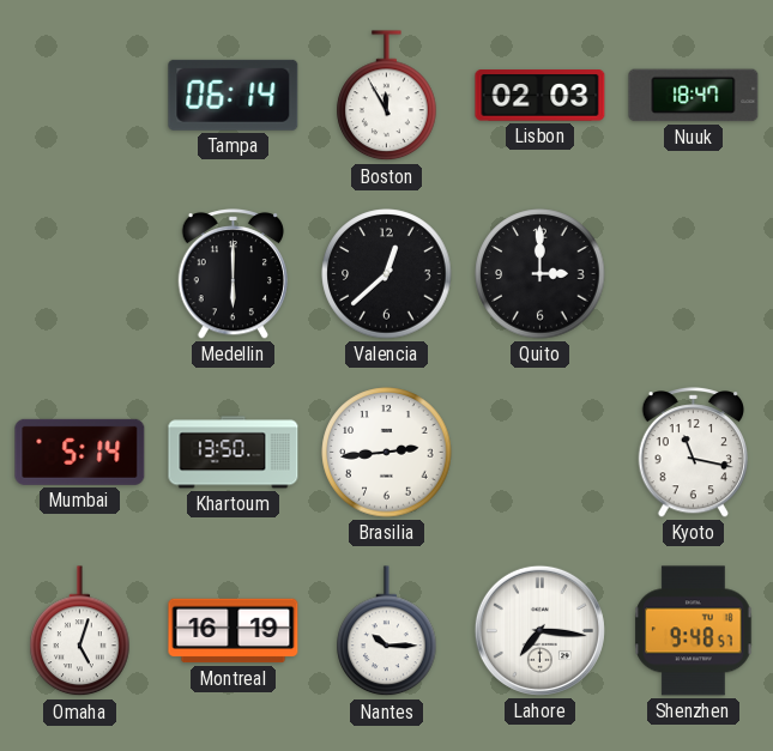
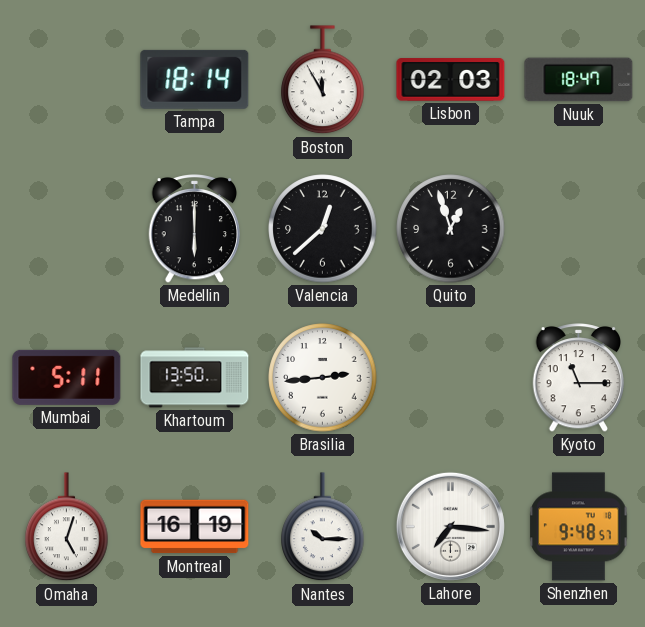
Tampa: 06:14 -> 18:14 (195, 79)
Quito: 3:00 -> 12:57 (451, 229)
Mumbai: 5:14 -> 5:11 (67, 377)
Kyoto: 11:17 -> 11:15 (579, 378)
